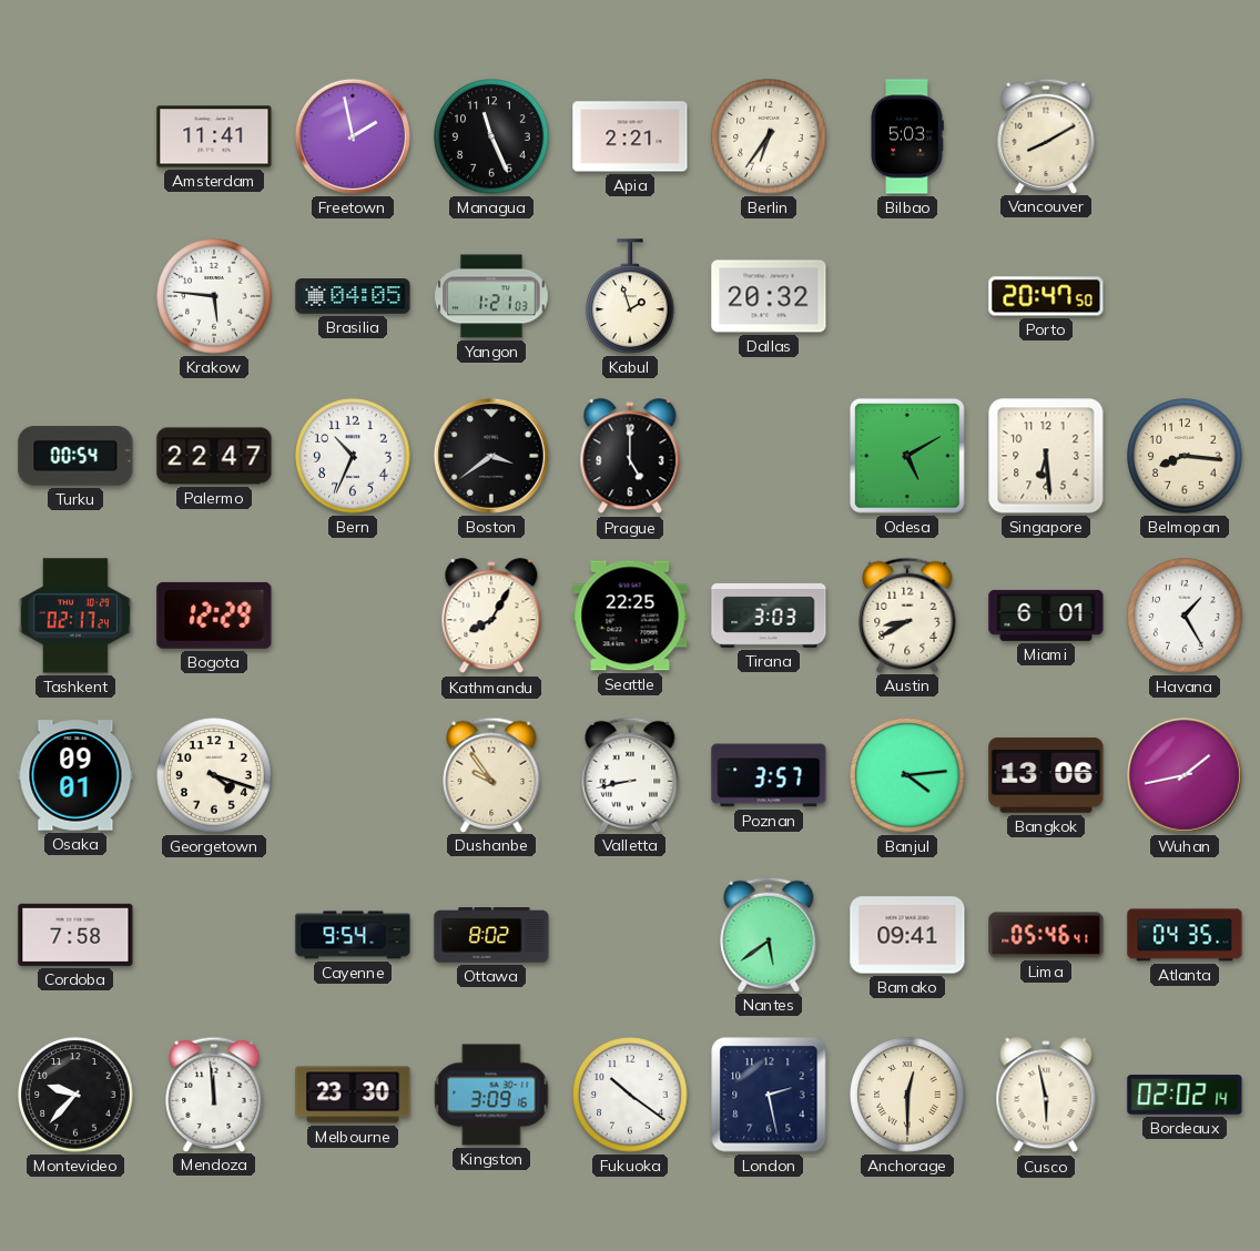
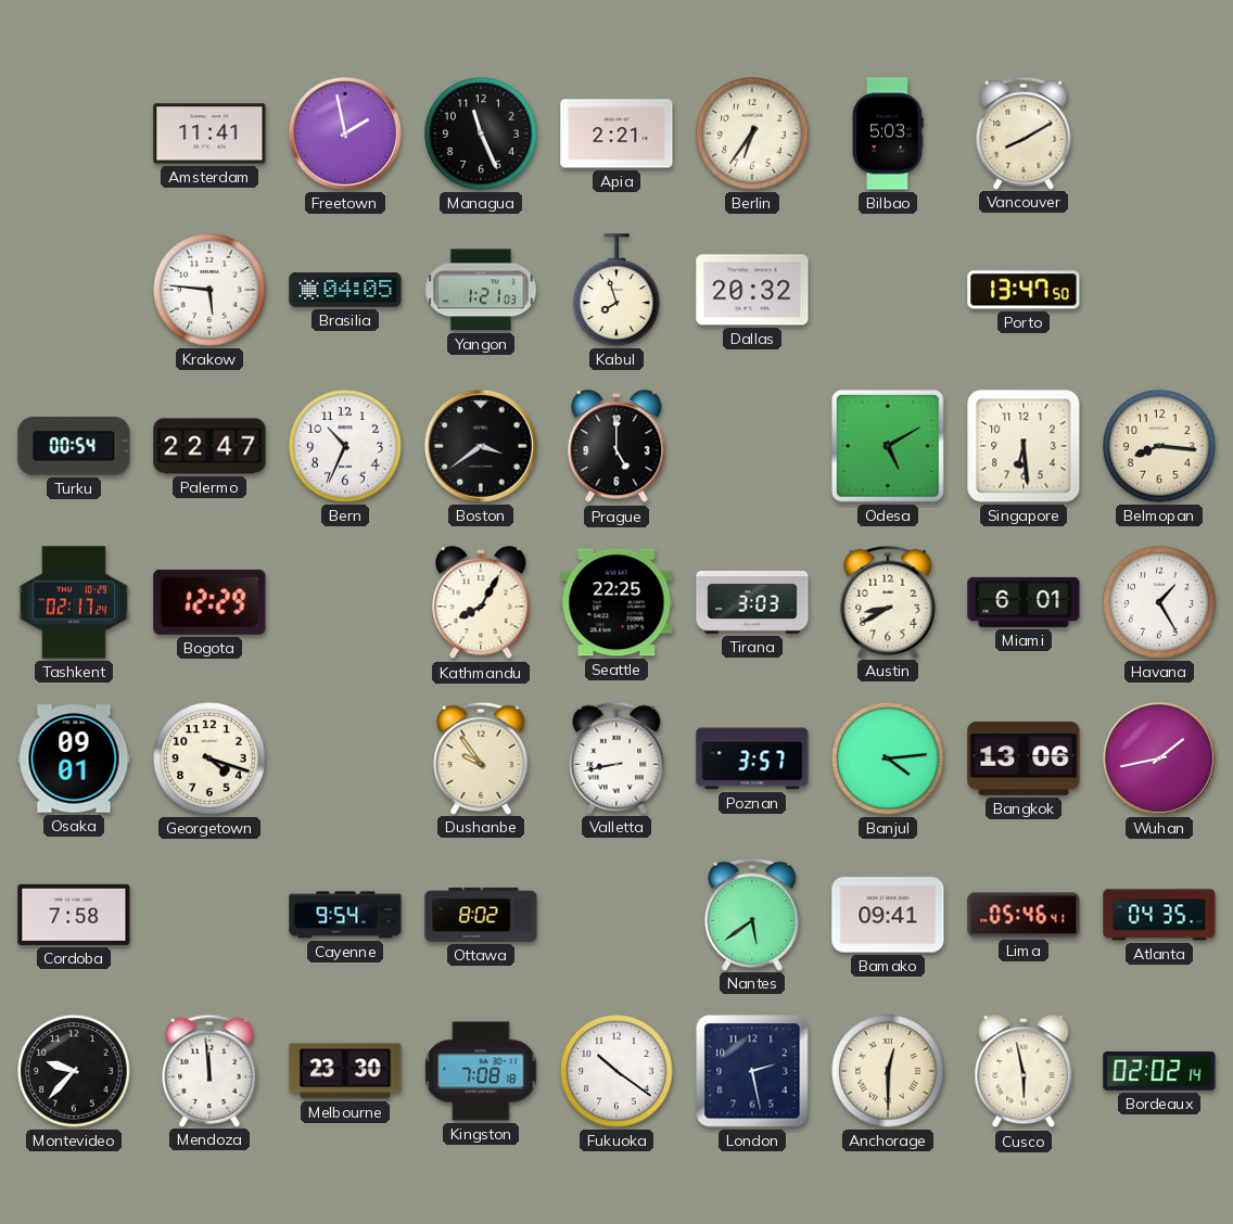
Kabul: 1:57 -> 7:57 (616, 290)
Porto: 20:47 -> 13:47 (1024, 290)
Kingston: 3:09 -> 7:08 (481, 1071)
